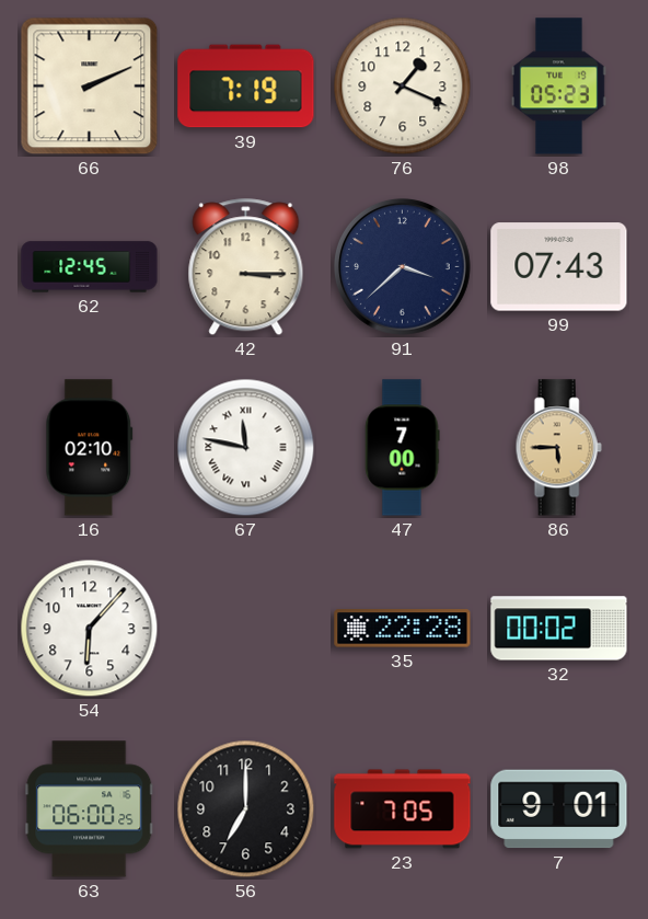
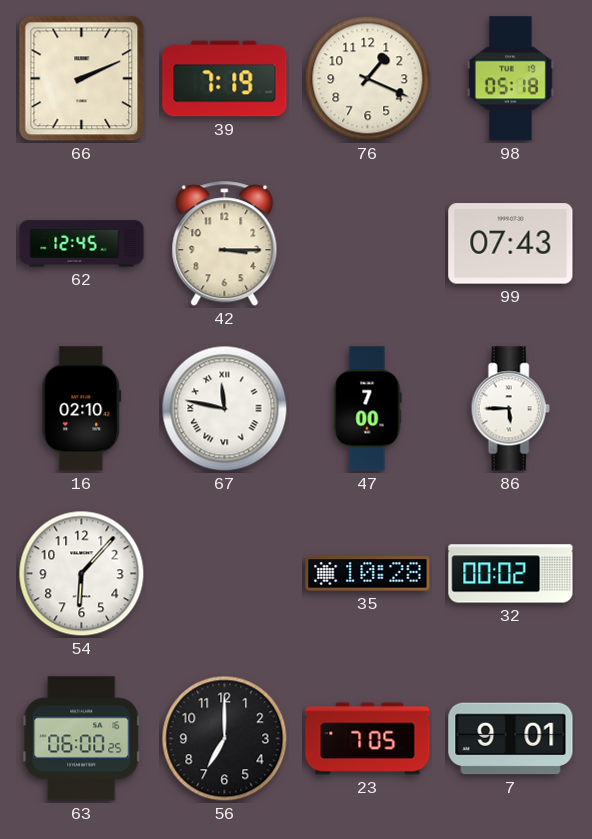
98: 05:23 -> 05:18 (510, 79)
91: 3:38 -> none (402, 266)
86 dial: champagne -> white (510, 409)
35: 22:28 -> 10:28 (368, 574)
